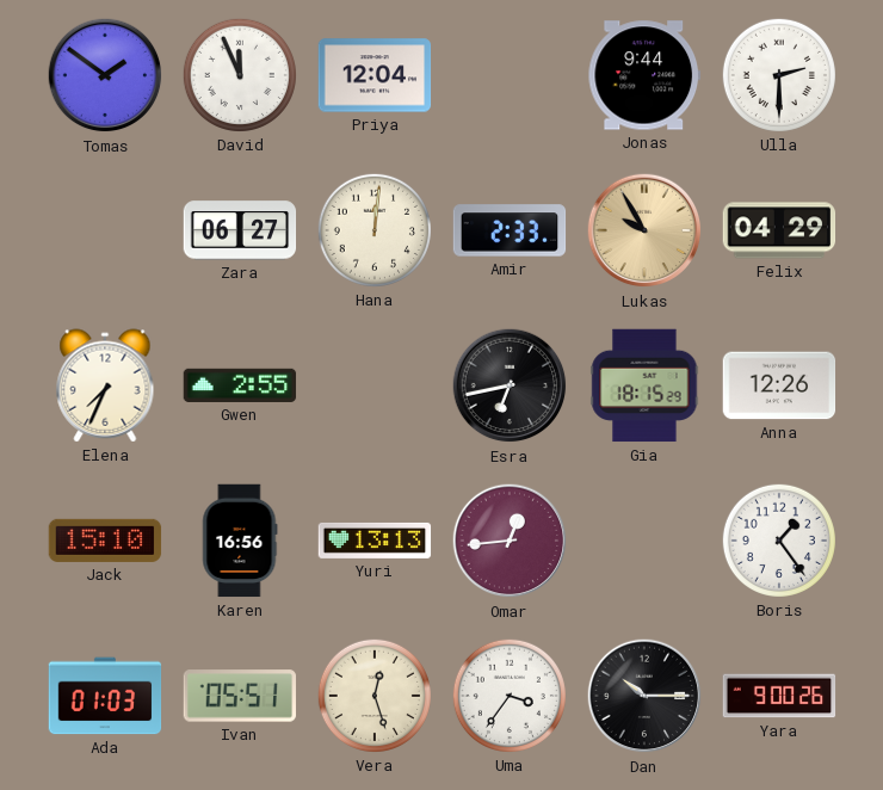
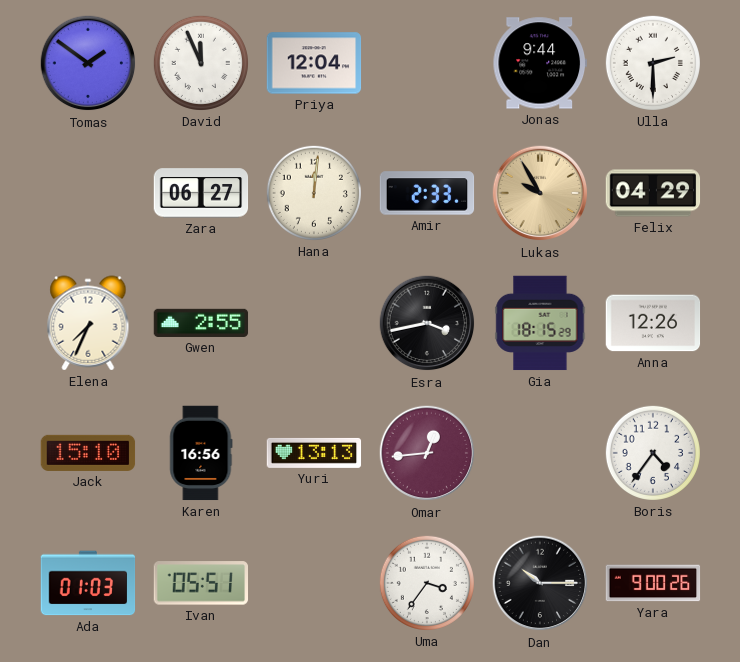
Esra: 6:43 -> 3:43 (427, 323)
Boris: 1:24 -> 4:36 (653, 453)
Vera: 12:27 -> none (375, 696)
